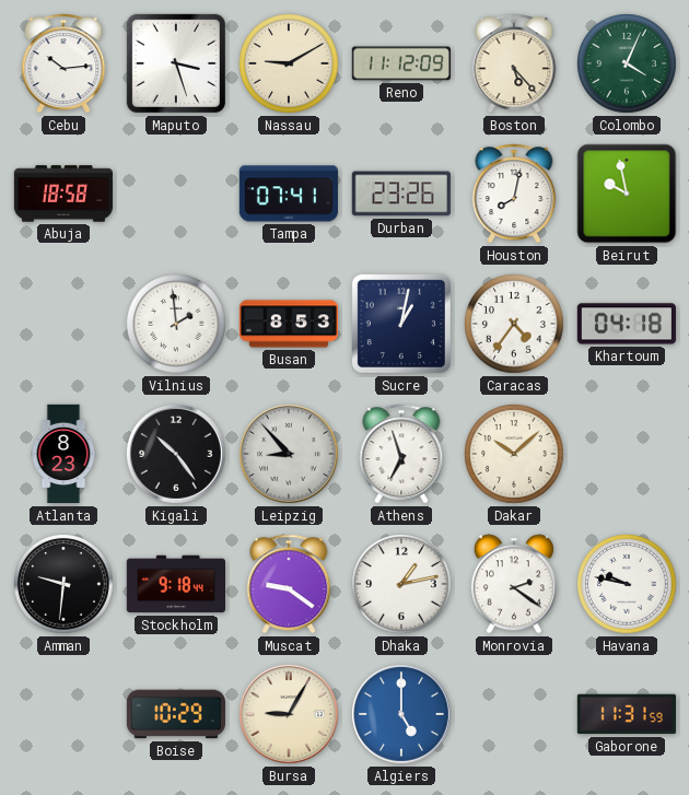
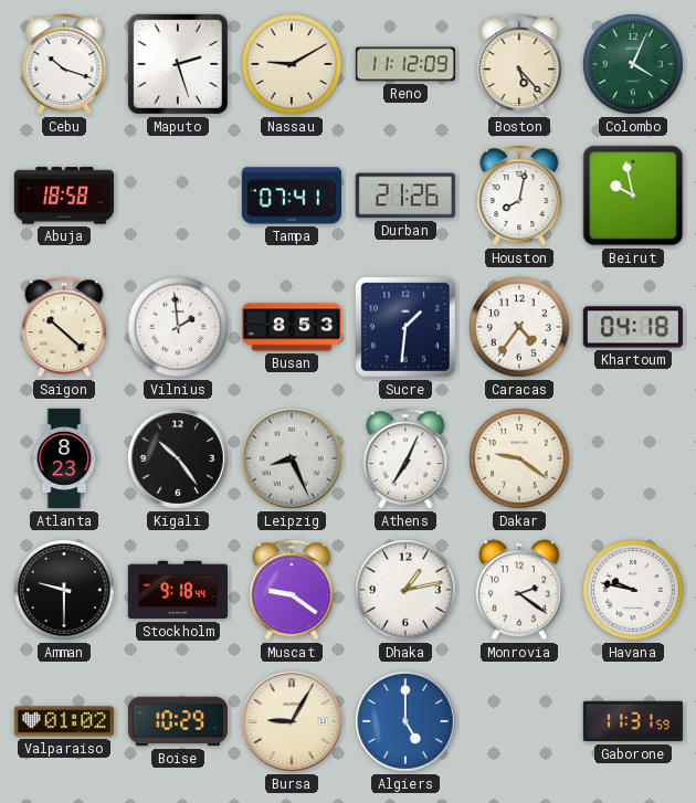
Cebu: 10:14 -> 10:18 (64, 64)
Maputo: 3:27 -> 2:27 (178, 64)
Durban: 23:26 -> 21:26 (405, 196)
Saigon: none -> 10:22 (64, 327)
Sucre: 1:02 -> 1:31 (405, 327)
Leipzig: 8:53 -> 8:26 (293, 459)
Athens: 6:57 -> 7:04 (405, 458)
Dakar: 10:08 -> 9:21 (520, 459)
Amman: 9:31 -> 9:30 (65, 591)
Valparaiso: none -> 01:02 (63, 721)
